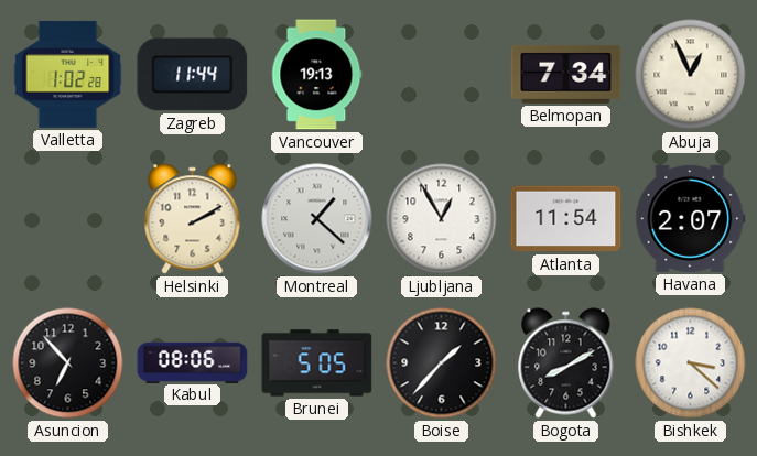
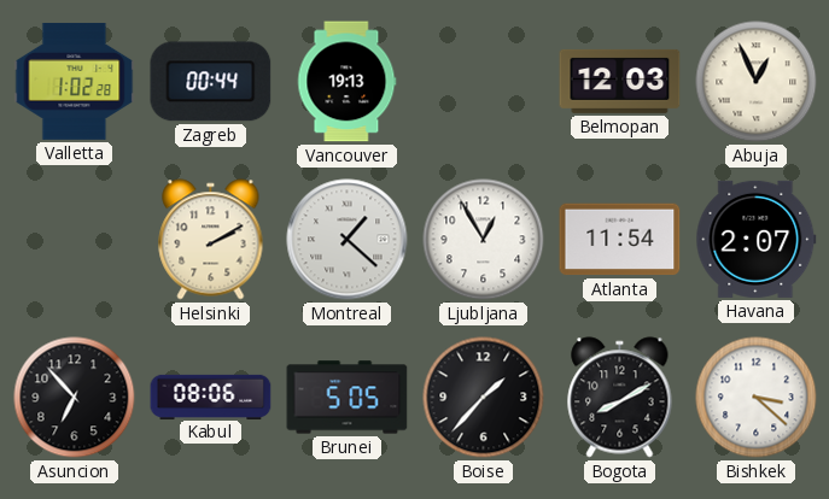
Zagreb: 11:44 -> 00:44 (211, 82)
Belmopan: 7:34 -> 12:03 (620, 81)
